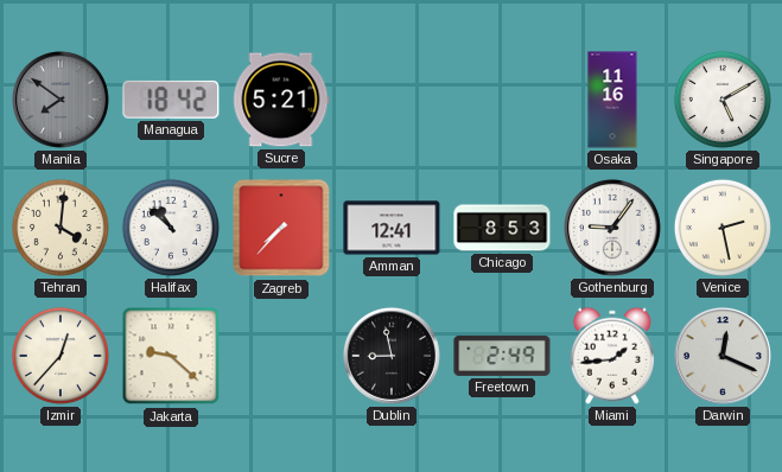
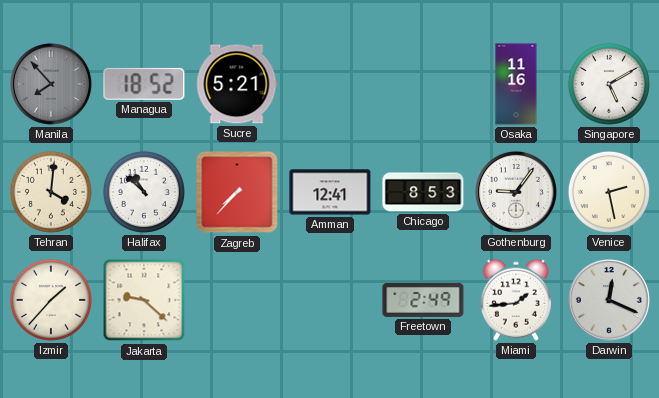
Manila: 7:51 -> 7:53 (51, 84)
Managua: 18:42 -> 18:52 (144, 84)
Izmir: 12:37 -> 1:37 (51, 300)
Dublin: 8:58 -> none (392, 356)
